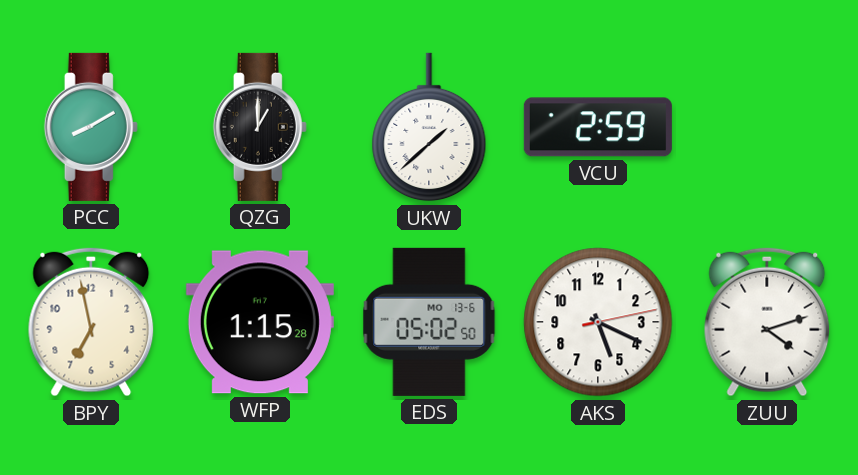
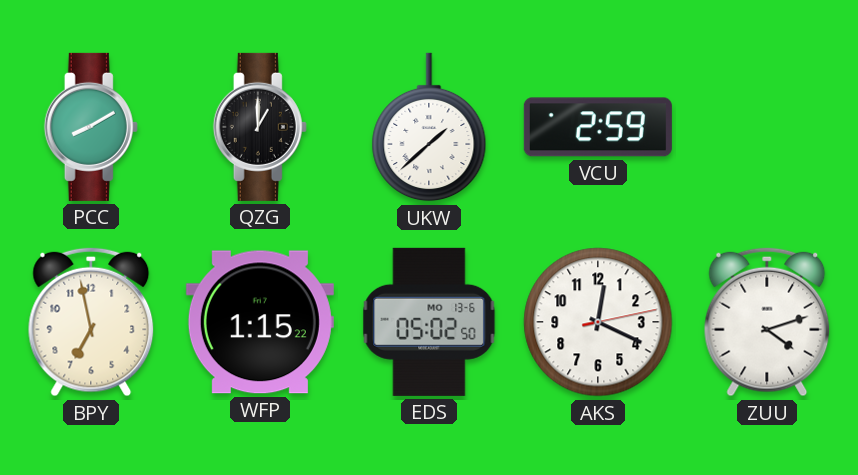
WFP: 1:15:28 -> 1:15:22 (260, 322)
AKS: 5:19 -> 12:19 (598, 322)
